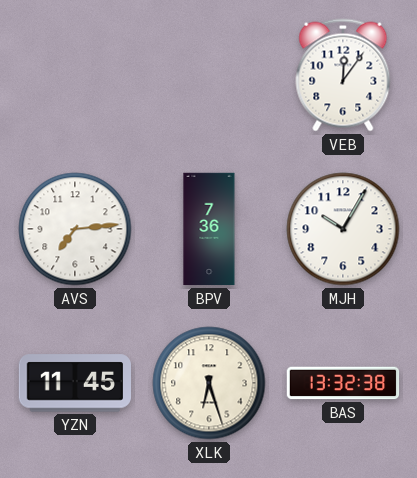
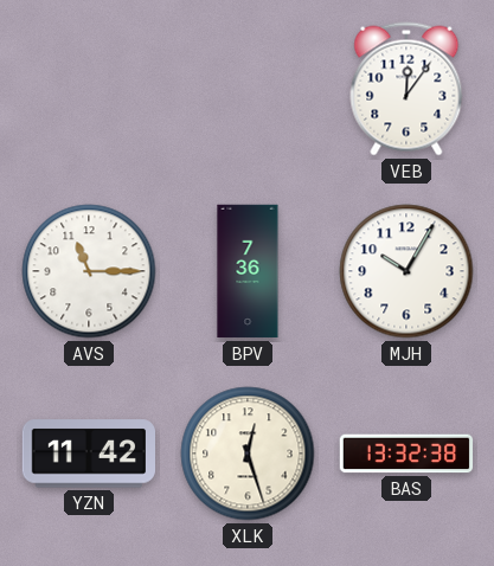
AVS: 7:14 -> 11:15 (89, 271)
YZN: 11:45 -> 11:42 (89, 454)
XLK: 6:27 -> 12:27 (248, 454)
